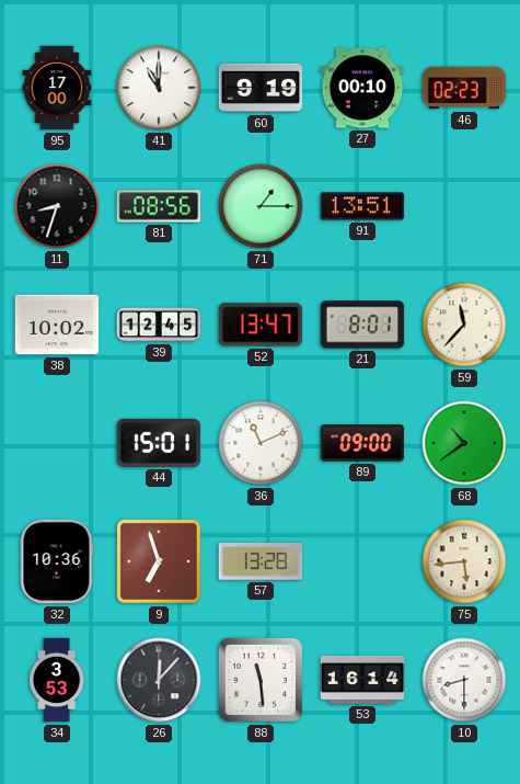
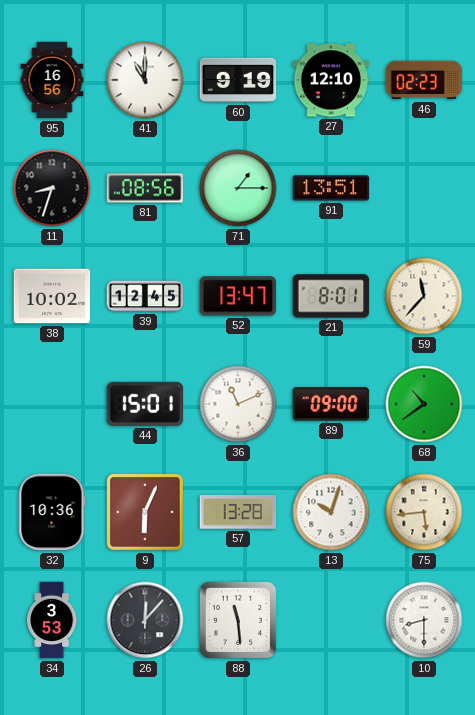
95: 17:00 -> 16:56 (52, 80)
27: 00:10 -> 12:10 (331, 80)
9: 6:57 -> 6:04 (146, 513)
13: none -> 10:03 (331, 512)
53: 16:14 -> none (362, 680)
